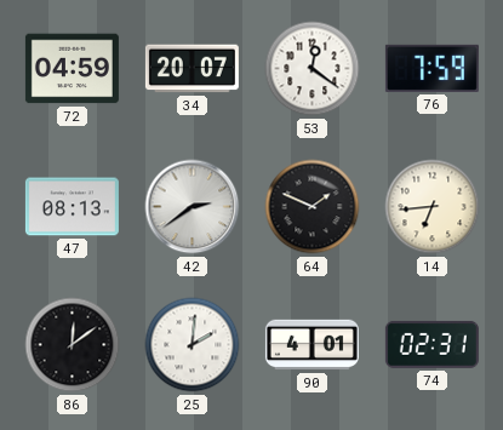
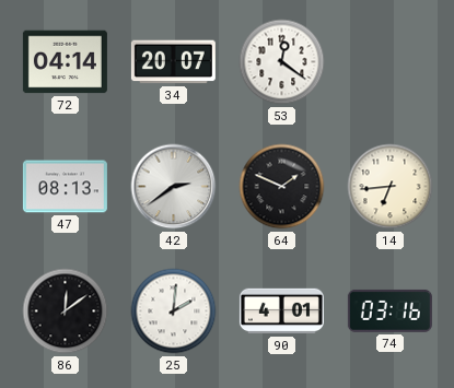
72: 04:59 -> 04:14 (65, 62)
76: 7:59 -> none (431, 68)
74: 02:31 -> 03:16 (389, 310)
